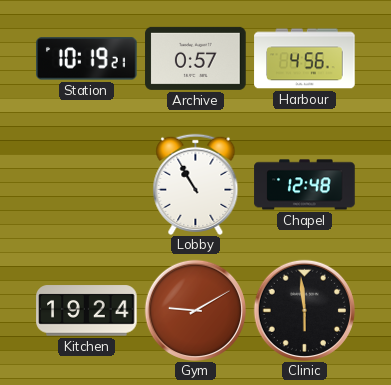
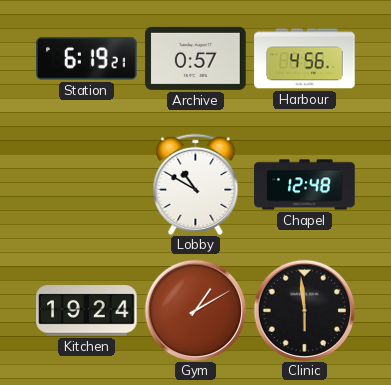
Station: 10:19 -> 6:19 (87, 59)
Lobby: 10:55 -> 10:50 (196, 184)
Gym: 9:10 -> 1:10 (195, 310)
